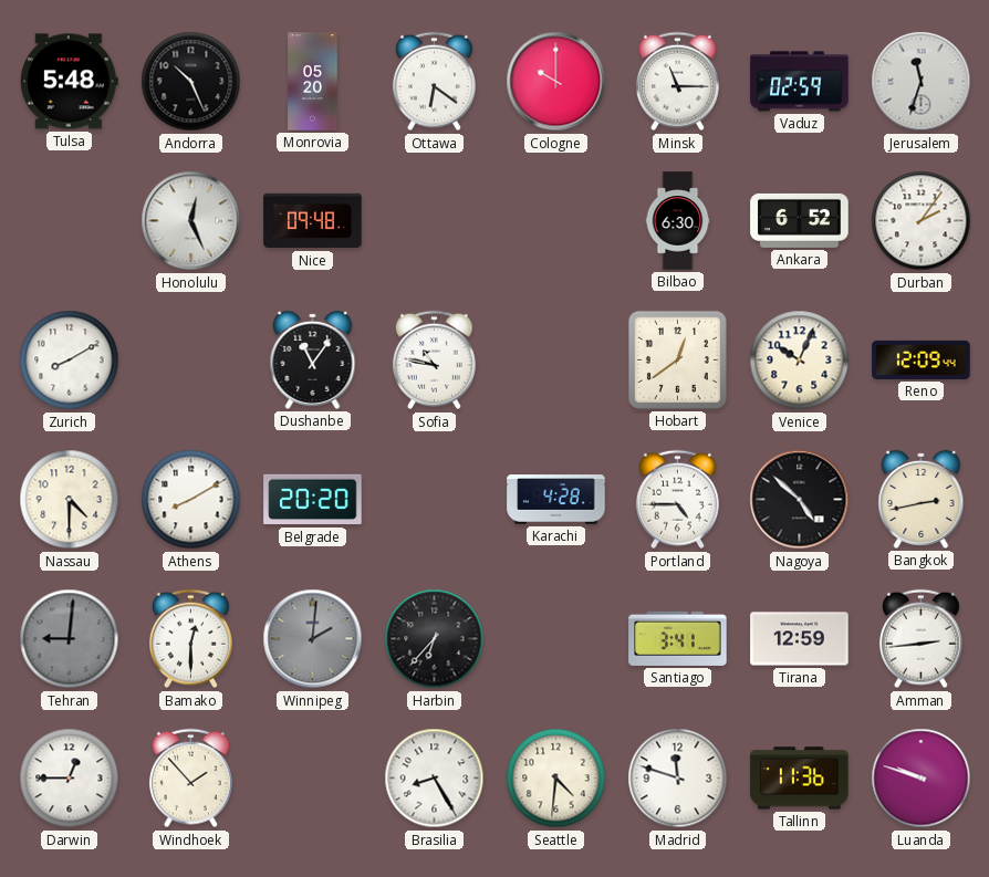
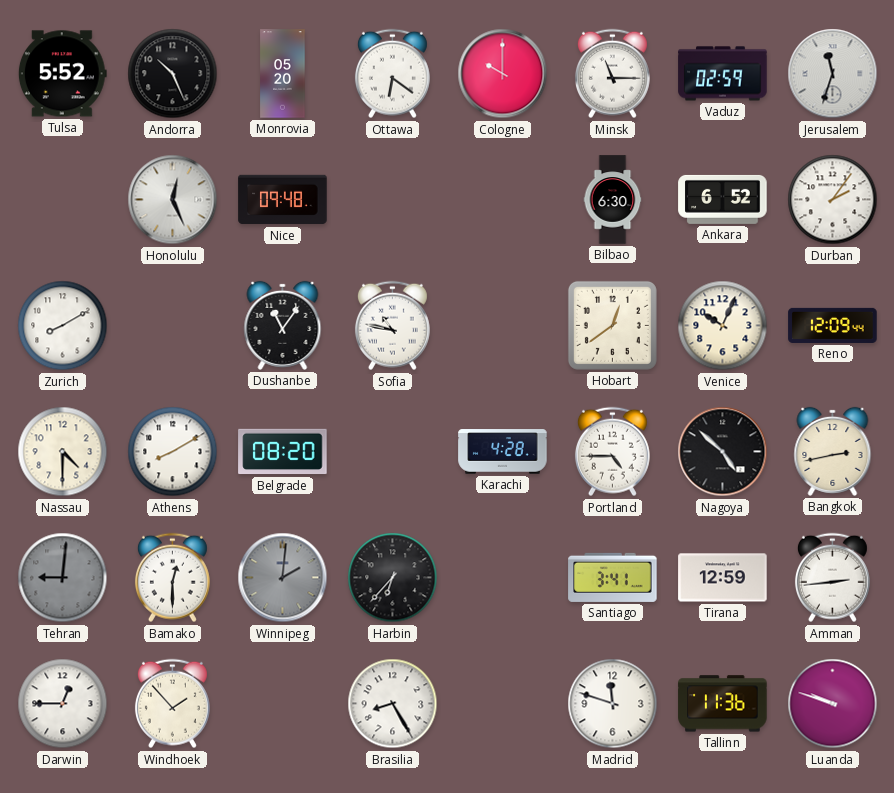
Tulsa: 5:48 -> 5:52 (62, 74)
Belgrade: 20:20 -> 08:20 (283, 452)
Seattle: 4:31 -> none (556, 779)
